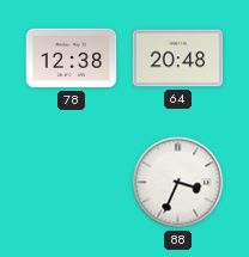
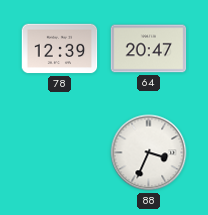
78: 12:38 -> 12:39 (60, 49)
64: 20:48 -> 20:47 (149, 49)
